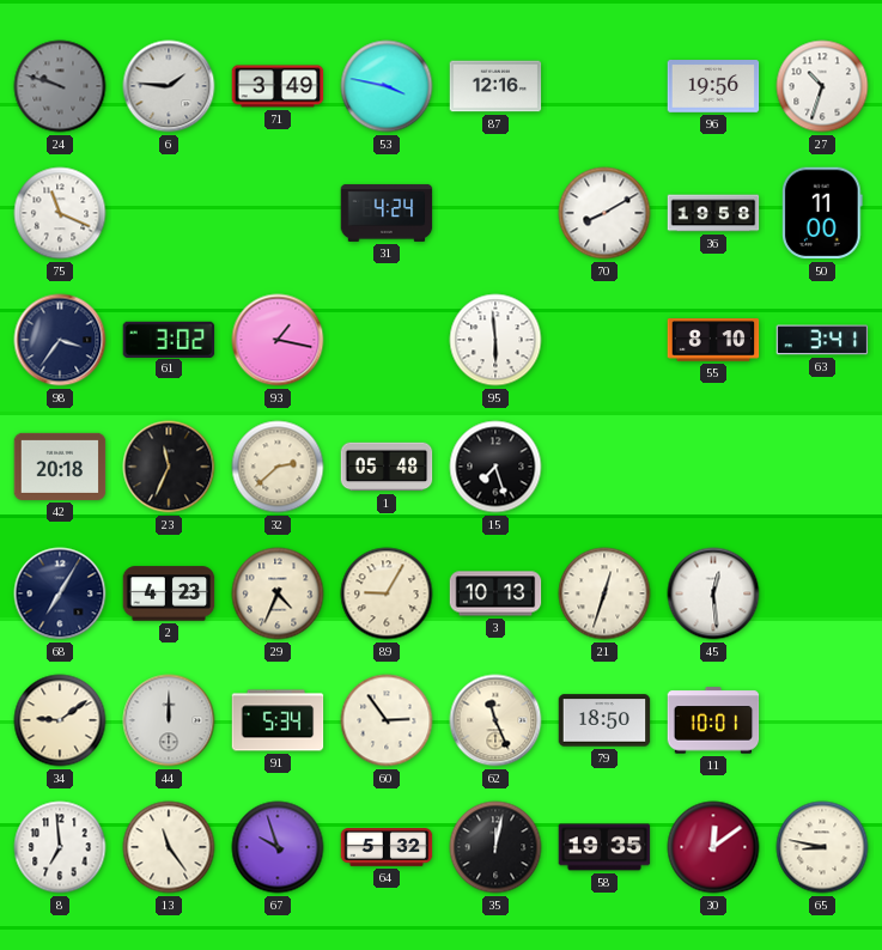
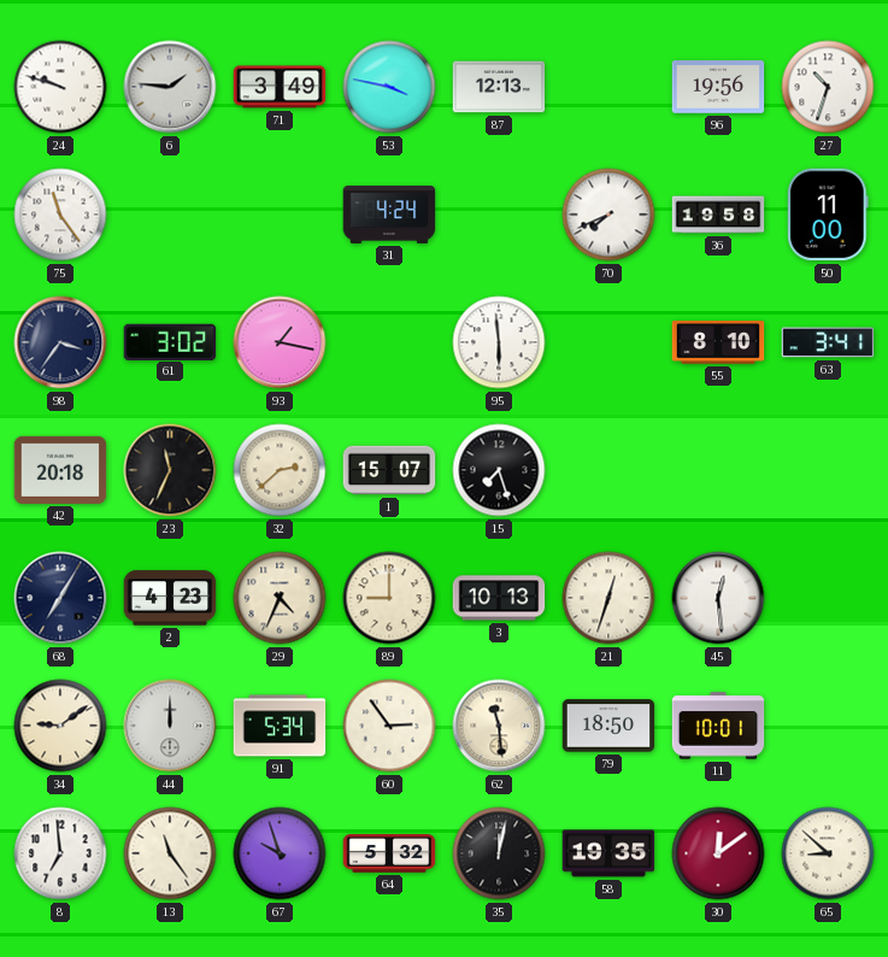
24 dial: grey -> white (60, 87)
87: 12:16 -> 12:13 (499, 87)
75: 11:19 -> 11:24 (60, 215)
70: 8:10 -> 7:41 (608, 215)
1: 05:48 -> 15:07 (389, 470)
89: 9:05 -> 9:00 (389, 598)
62: 11:26 -> 11:29 (499, 726)
65: 8:47 -> 8:52 (828, 853)
